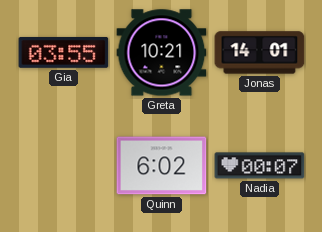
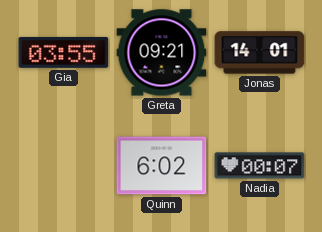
Greta: 10:21 -> 09:21 (162, 53)
